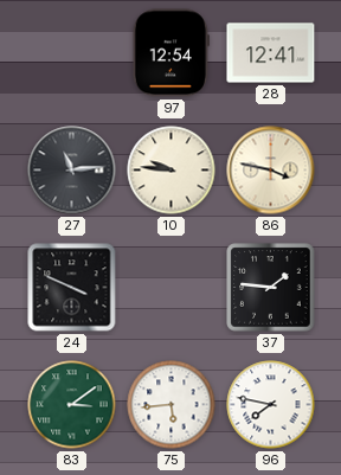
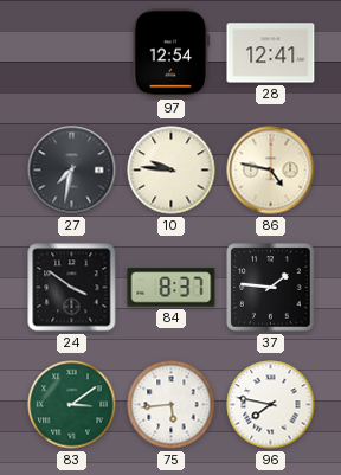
27: 11:14 -> 7:32 (72, 171)
86: 3:47 -> 4:47 (271, 171)
24: 3:49 -> 3:51 (72, 288)
84: none -> 8:37 (172, 288)
